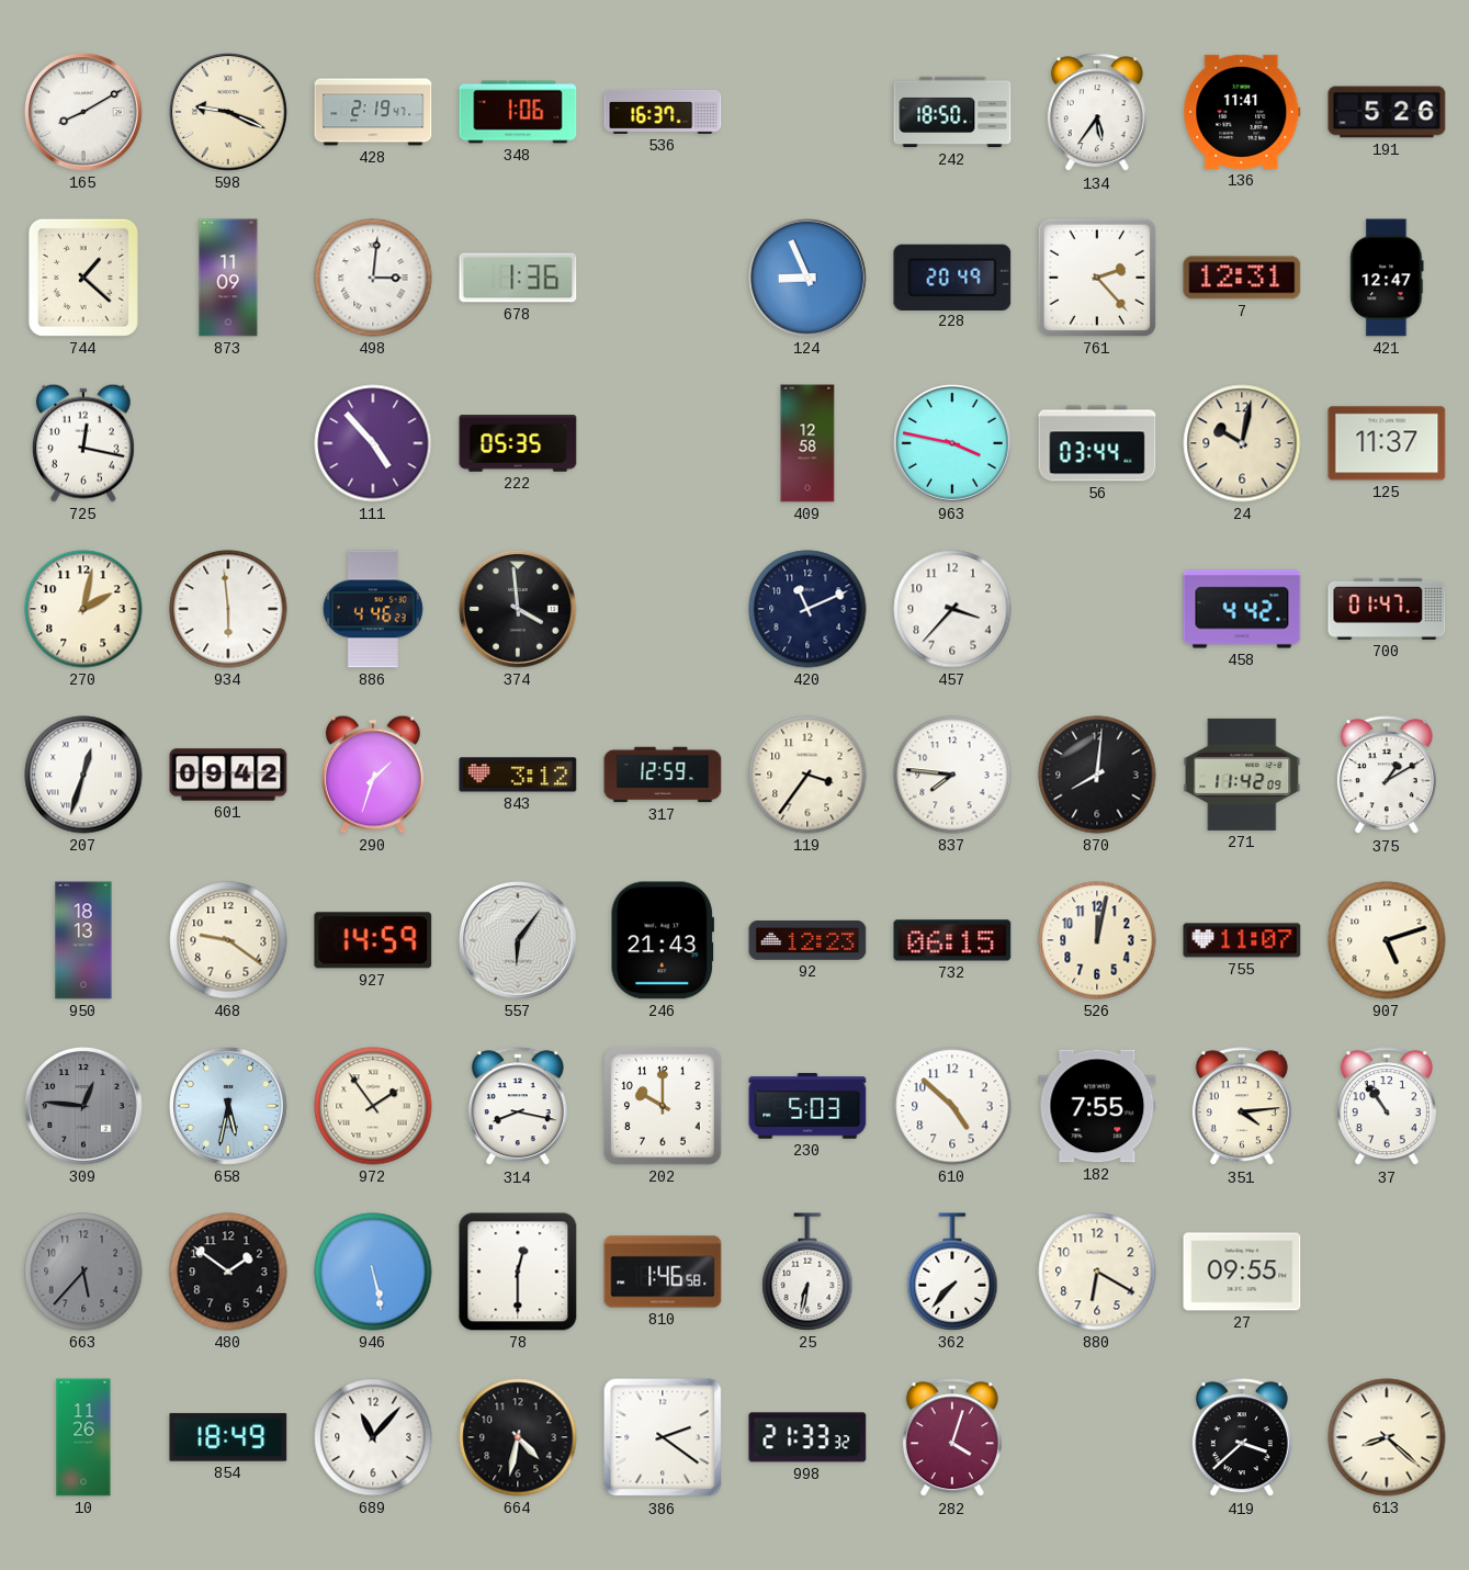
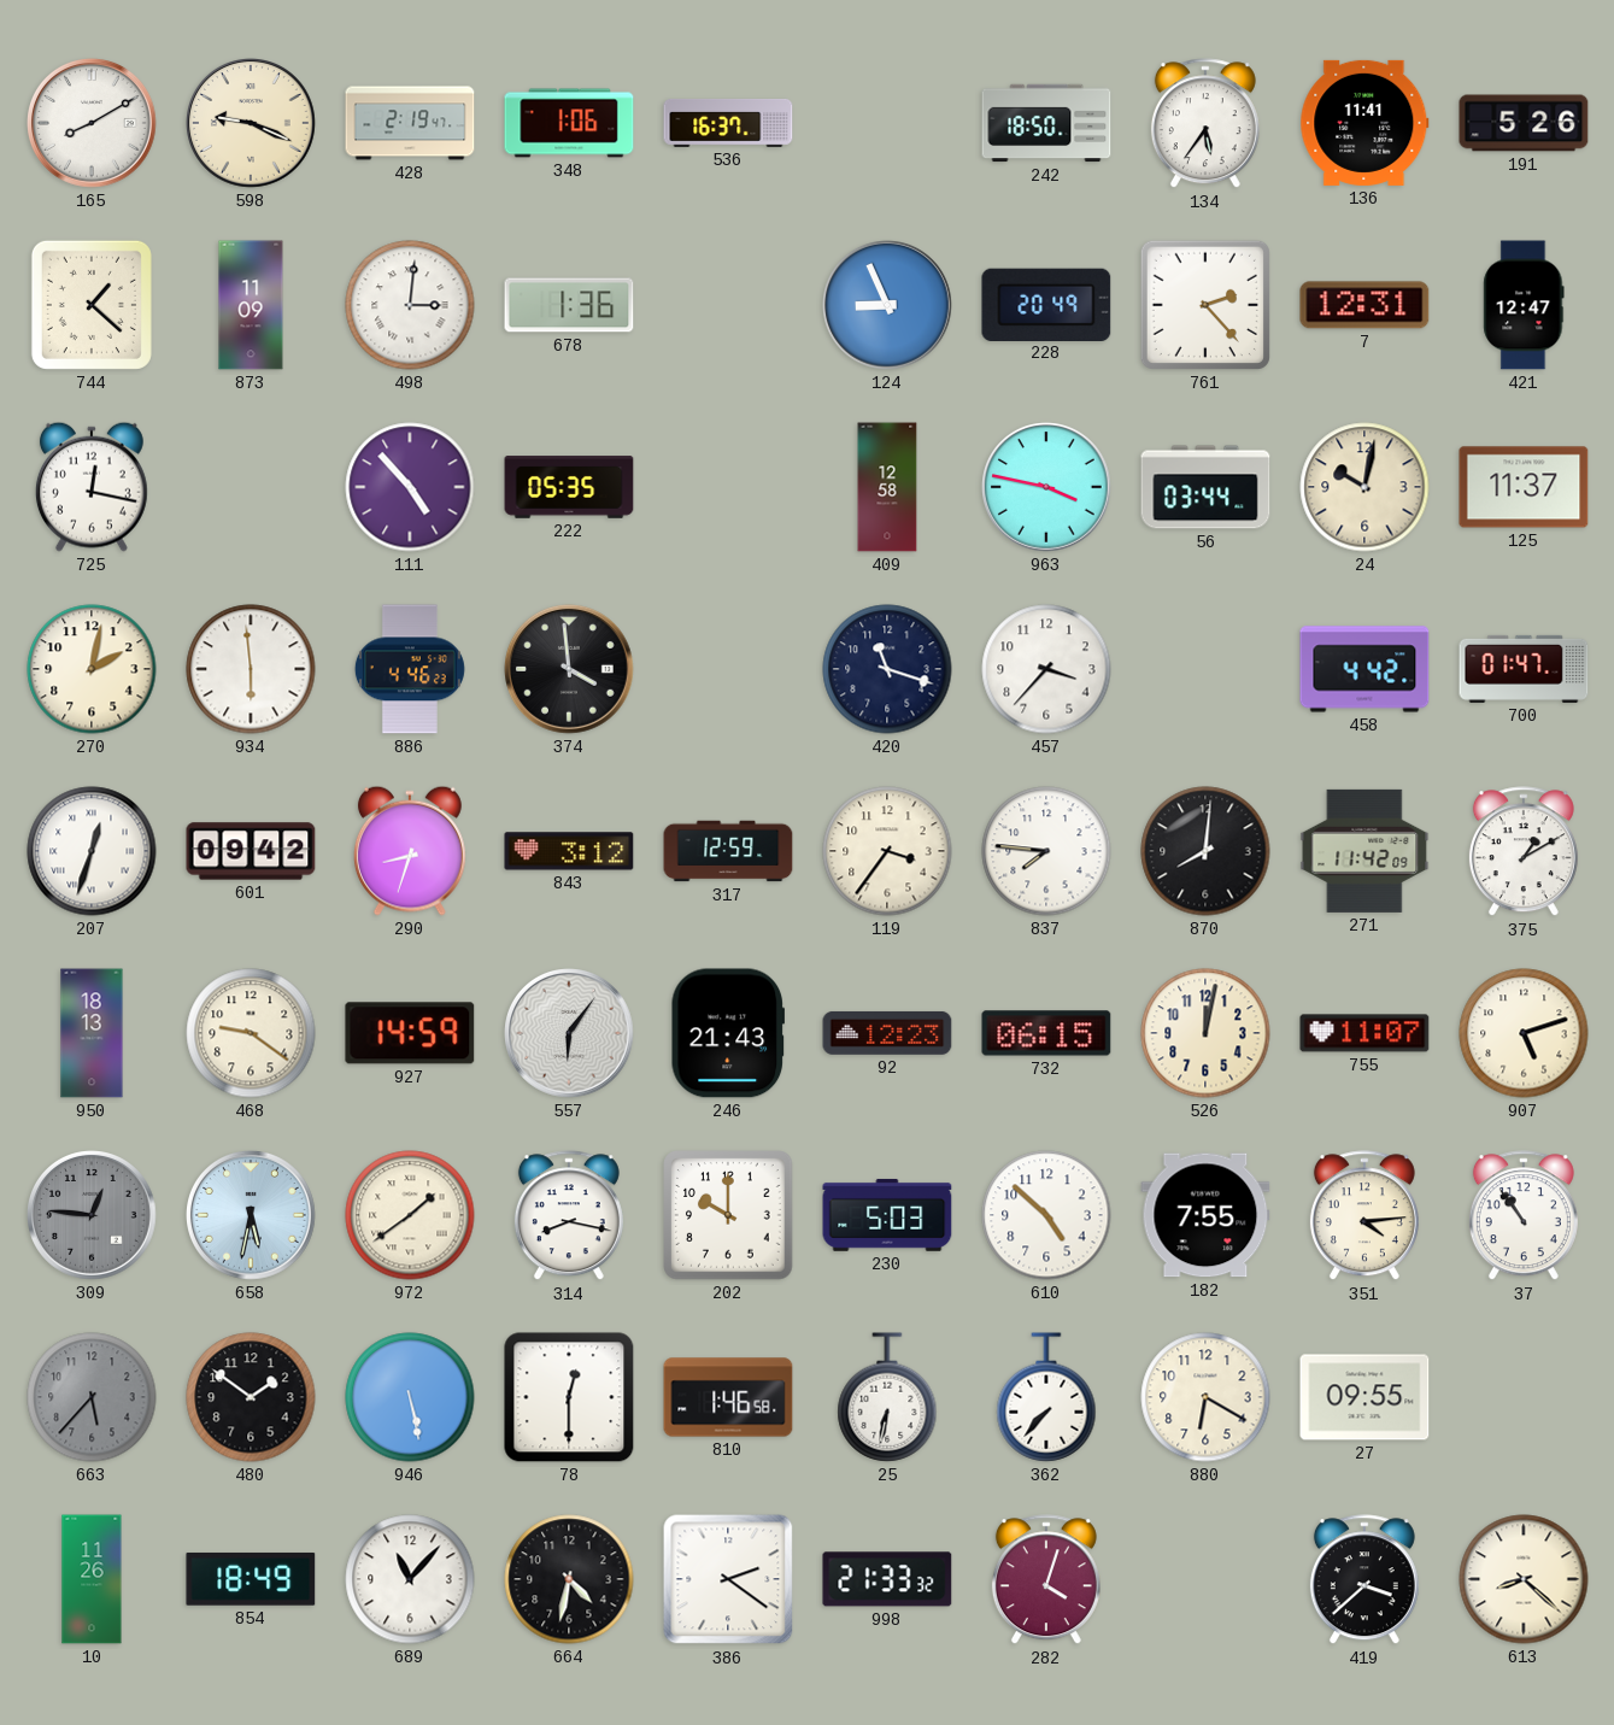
420: 11:11 -> 11:18 (887, 669)
290: 1:33 -> 8:33 (410, 851)
972: 1:54 -> 1:39 (410, 1215)
